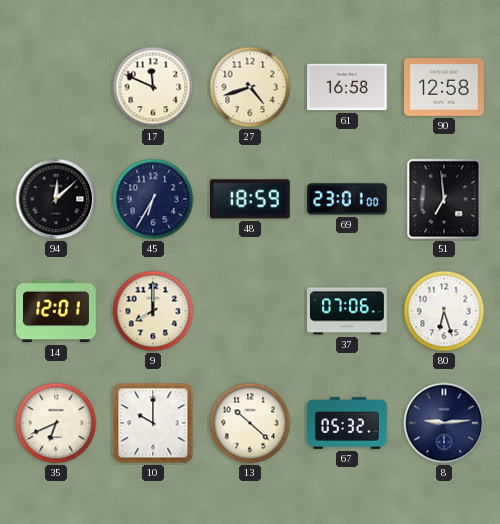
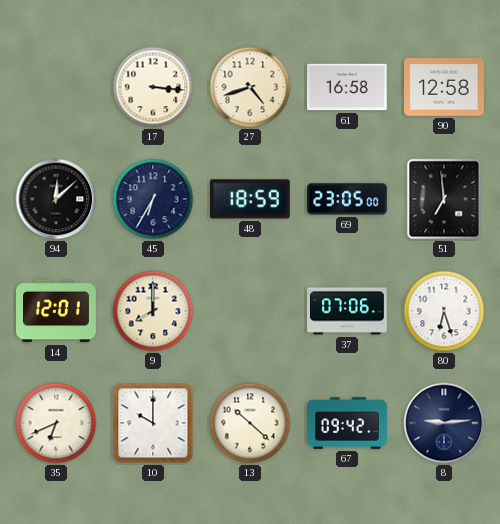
17: 11:49 -> 3:16 (153, 87)
69: 23:01 -> 23:05 (348, 199)
67: 05:32 -> 09:42 (347, 423)
